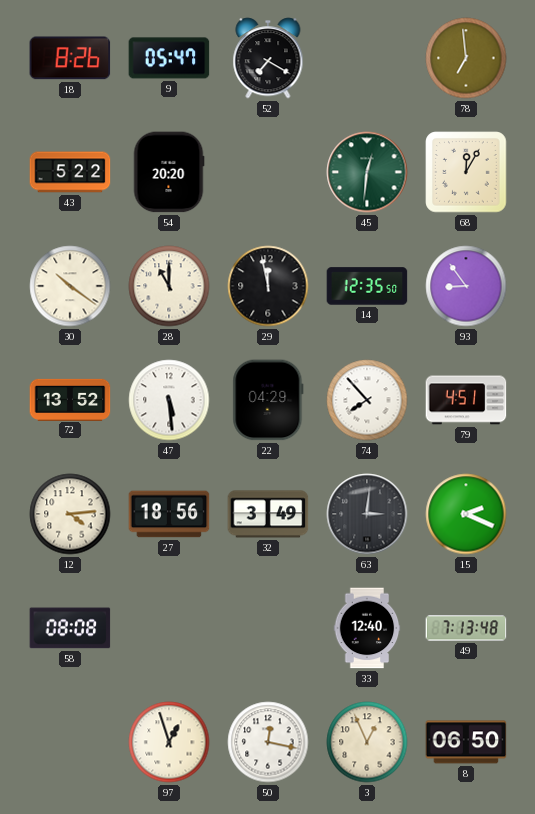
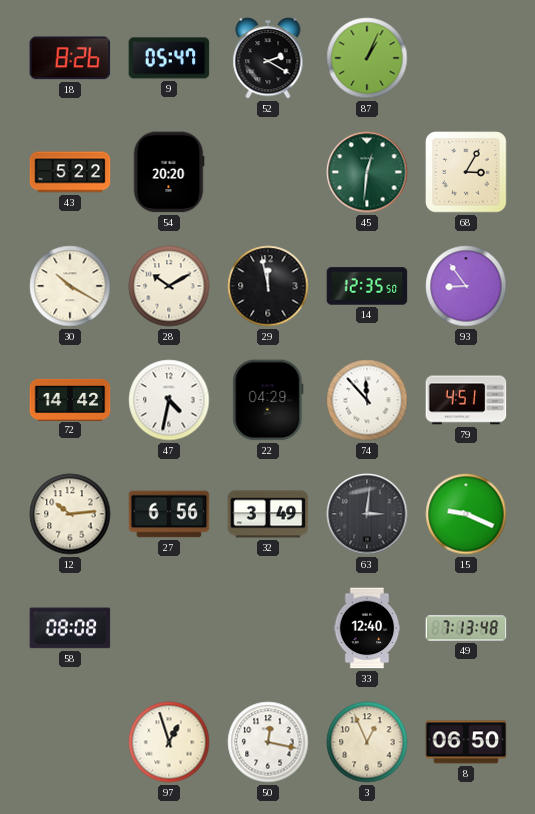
52: 7:20 -> 2:20 (268, 58)
87: none -> 1:04 (367, 58)
78: 6:59 -> none (466, 58)
68: 12:05 -> 3:05 (466, 172)
30: 10:21 -> 10:20 (70, 286)
28: 11:00 -> 10:10 (169, 286)
72: 13:52 -> 14:42 (70, 399)
47: 5:29 -> 4:32 (169, 400)
74: 7:53 -> 11:53 (367, 400)
12: 4:14 -> 10:14 (70, 514)
27: 18:56 -> 6:56 (169, 514)
15: 2:19 -> 9:19 (466, 514)
